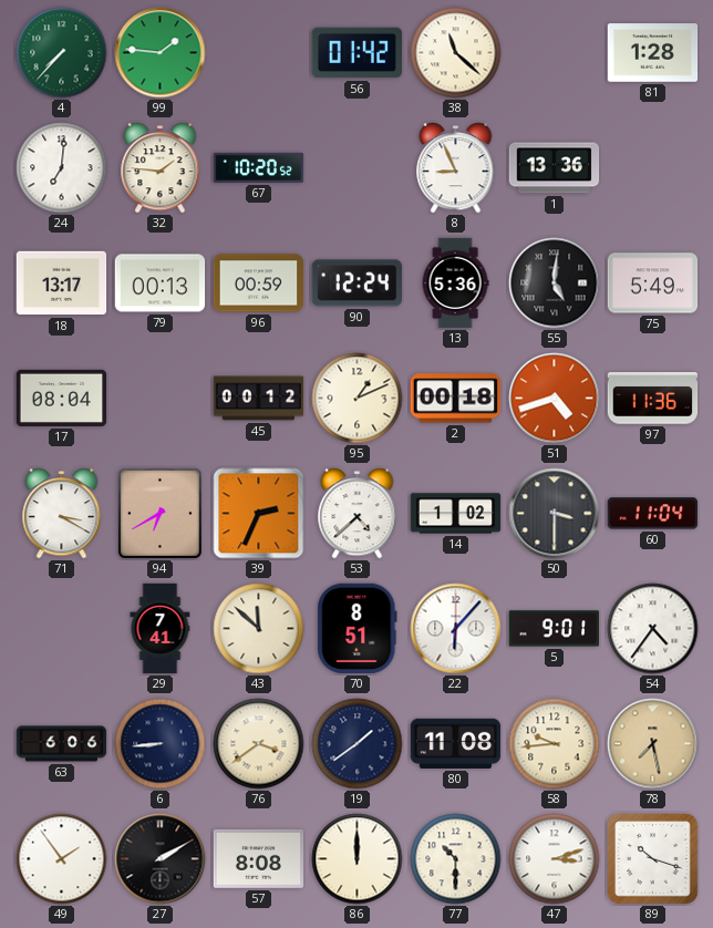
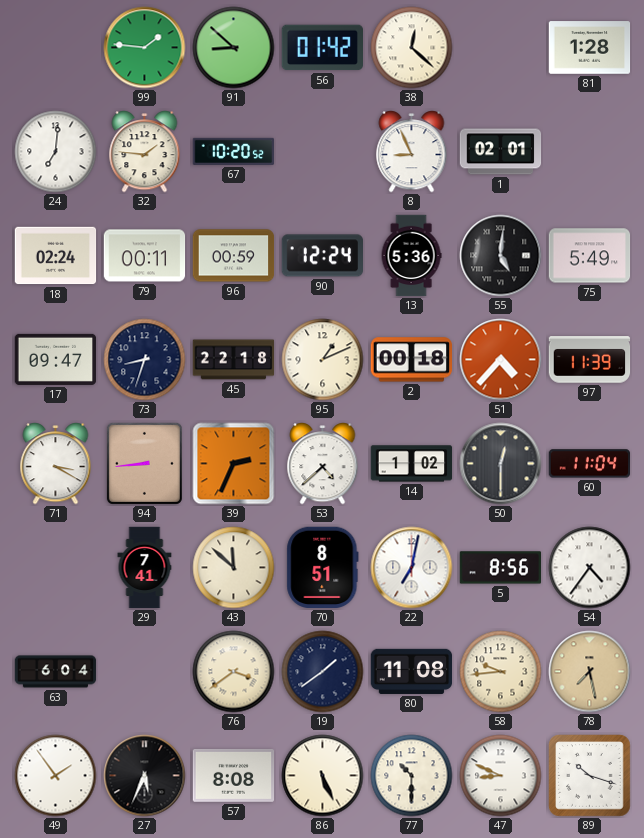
4: 7:37 -> none (62, 53)
91: none -> 8:52 (234, 48)
38: 11:22 -> 12:22 (412, 48)
1: 13:36 -> 02:01 (501, 152)
18: 13:17 -> 02:24 (56, 256)
79: 00:13 -> 00:11 (145, 256)
17: 08:04 -> 09:47 (56, 359)
73: none -> 8:33 (145, 360)
45: 00:12 -> 22:18 (234, 360)
51: 4:42 -> 4:37 (501, 360)
97: 11:36 -> 11:39 (590, 360)
94: 6:40 -> 8:44 (144, 463)
50: 3:30 -> 12:30 (501, 464)
22: 6:07 -> 7:02 (412, 568)
5: 9:01 -> 8:56 (501, 568)
63: 6:06 -> 6:04 (56, 672)
6: 8:44 -> none (161, 744)
27: 2:10 -> 5:34 (145, 776)
86: 12:00 -> 5:26 (323, 776)
47: 3:12 -> 8:49 (501, 776)
